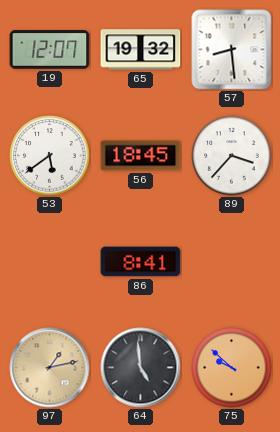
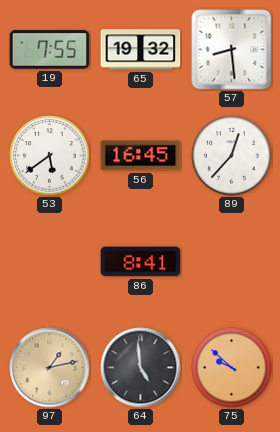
19: 12:07 -> 7:55 (50, 50)
56: 18:45 -> 16:45 (141, 156)
89: 3:37 -> 12:37 (232, 156)
